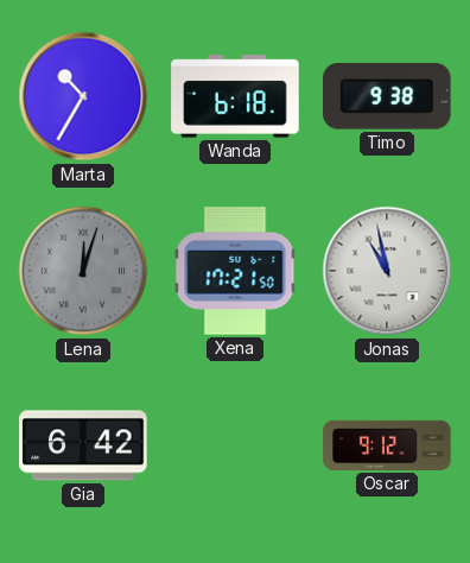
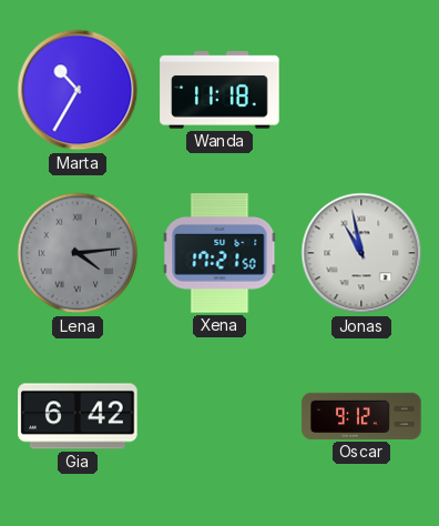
Wanda: 6:18 -> 11:18 (219, 90)
Timo: 9:38 -> none (388, 96)
Lena: 12:03 -> 4:14 (78, 253)
